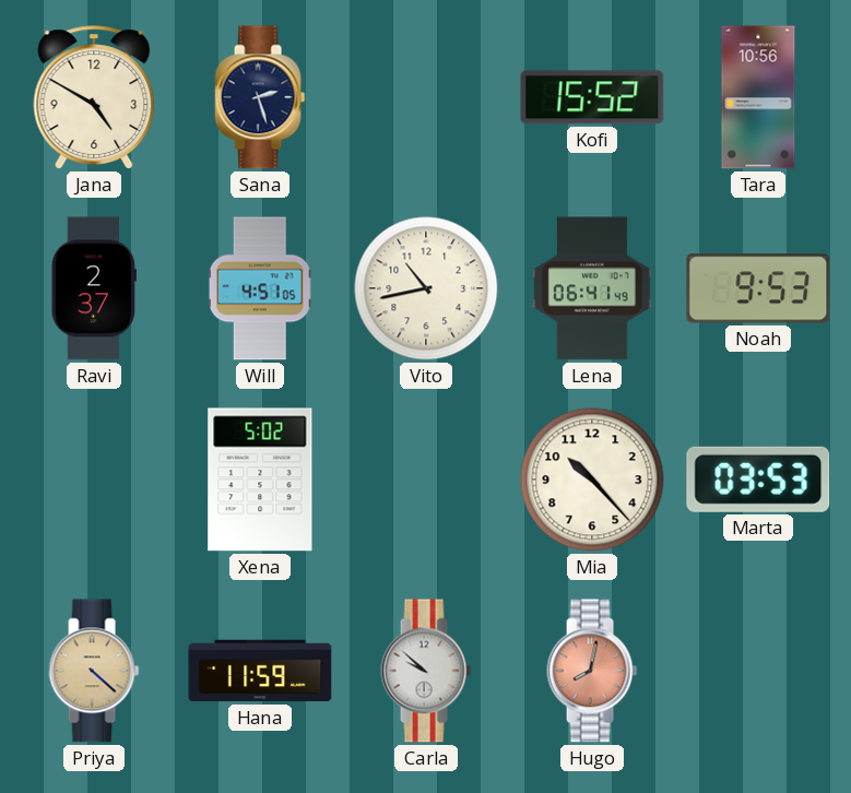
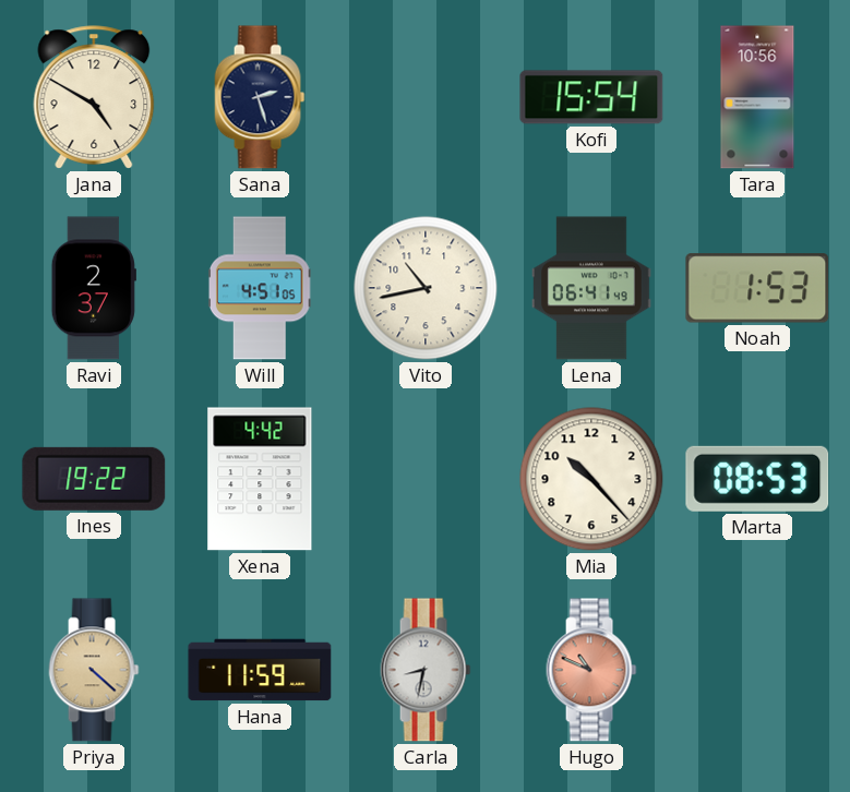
Kofi: 15:52 -> 15:54 (591, 97)
Noah: 9:53 -> 1:53 (757, 288)
Ines: none -> 19:22 (94, 479)
Xena: 5:02 -> 4:42 (260, 479)
Marta: 03:53 -> 08:53 (757, 479)
Carla: 9:52 -> 8:32 (426, 670)
Hugo: 8:02 -> 10:49 (591, 670)
